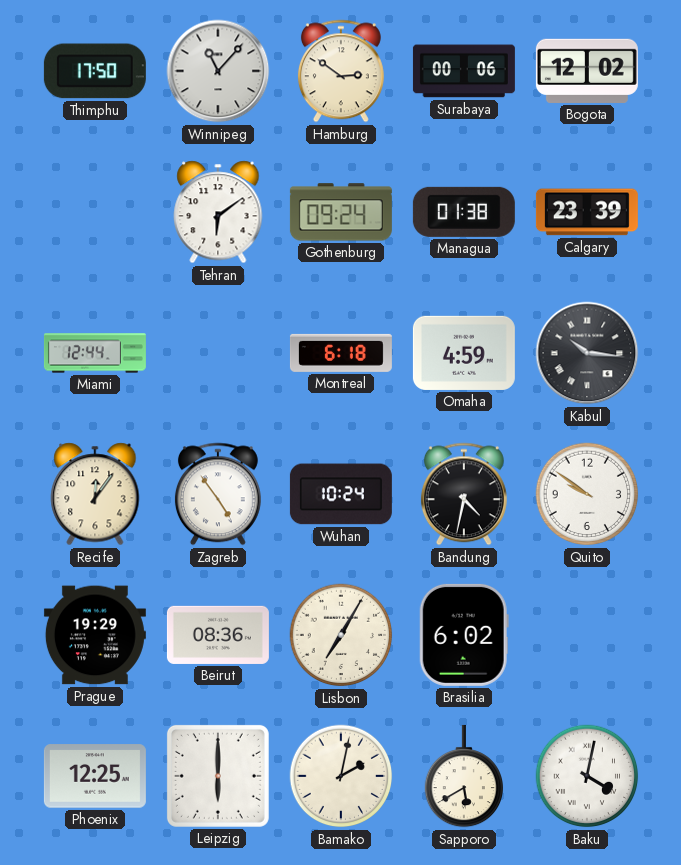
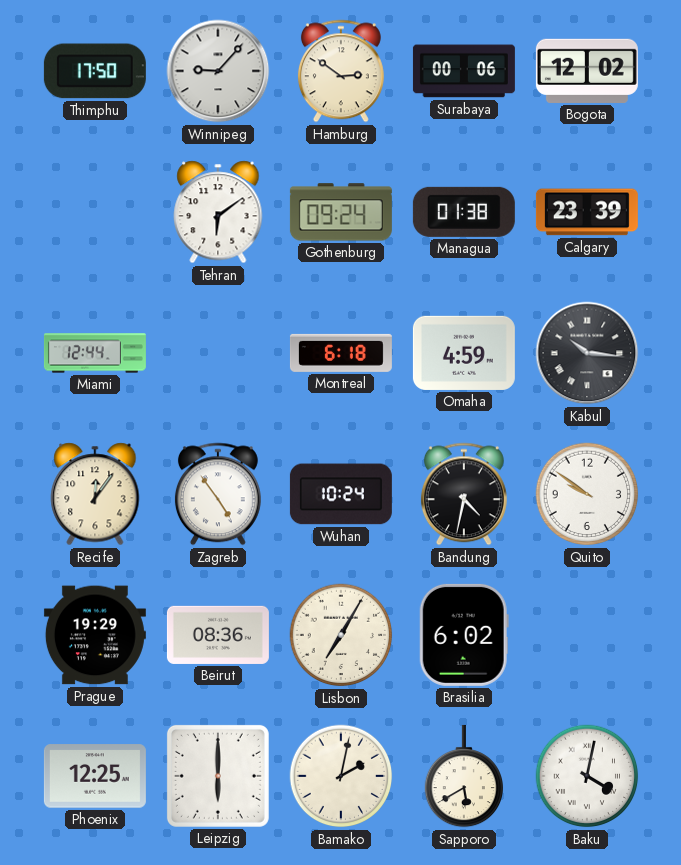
Winnipeg: 11:07 -> 9:07 (218, 71)
